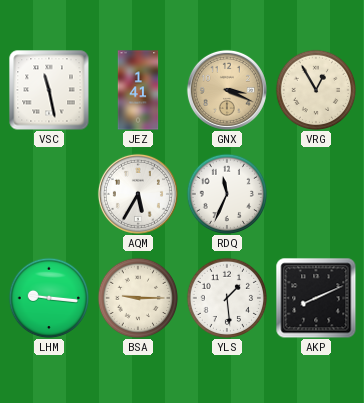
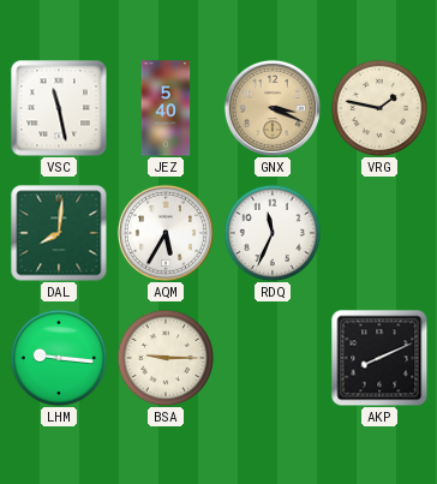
JEZ: 1:41 -> 5:40 (166, 108)
VRG: 12:55 -> 1:47 (379, 108)
DAL: none -> 8:01 (59, 233)
YLS: 1:29 -> none (227, 298)
